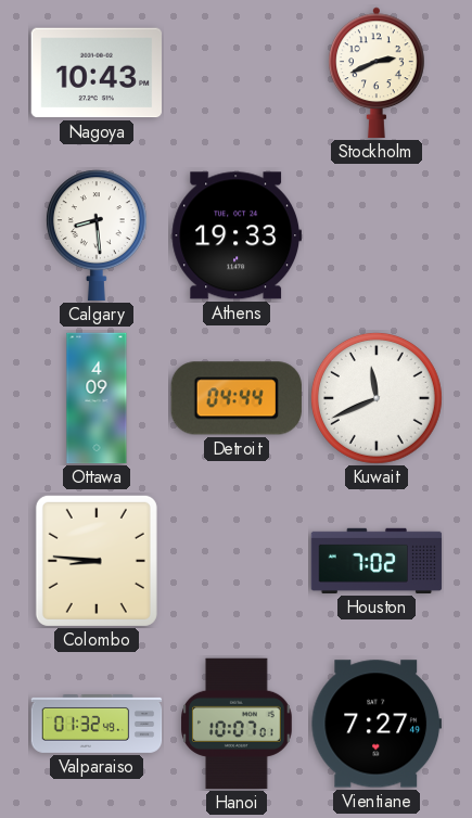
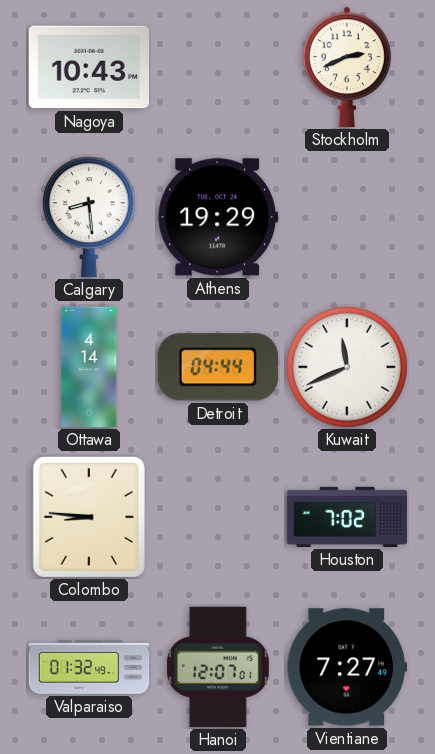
Athens: 19:33 -> 19:29 (217, 217)
Ottawa: 4:09 -> 4:14 (89, 367)
Hanoi: 10:07 -> 12:07 (219, 667)
